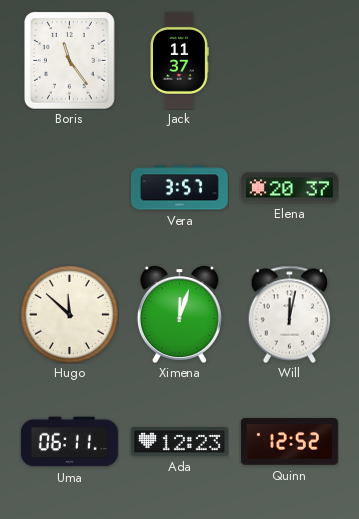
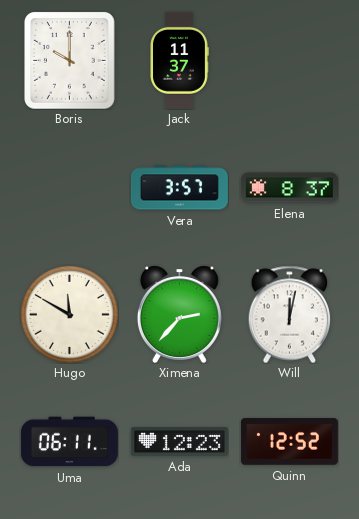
Boris: 11:24 -> 10:00 (70, 61)
Elena: 20:37 -> 8:37 (289, 188)
Hugo: 11:52 -> 11:50 (69, 314)
Ximena: 12:03 -> 2:37 (179, 314)
